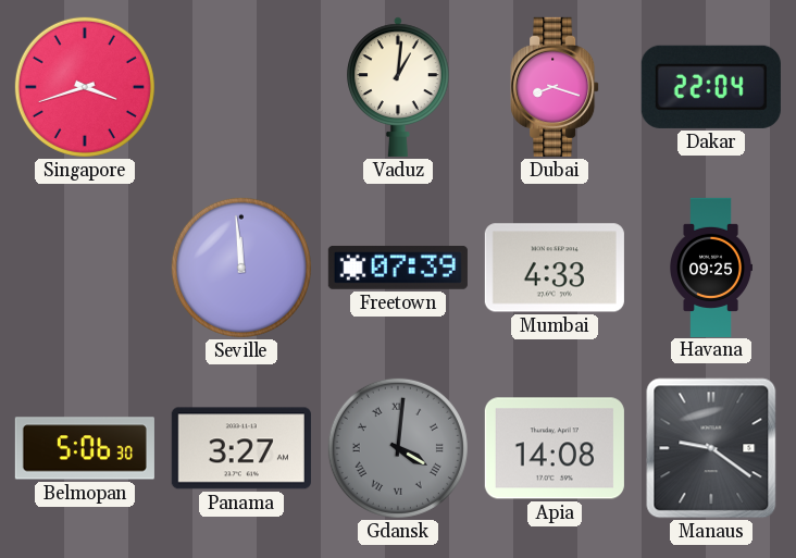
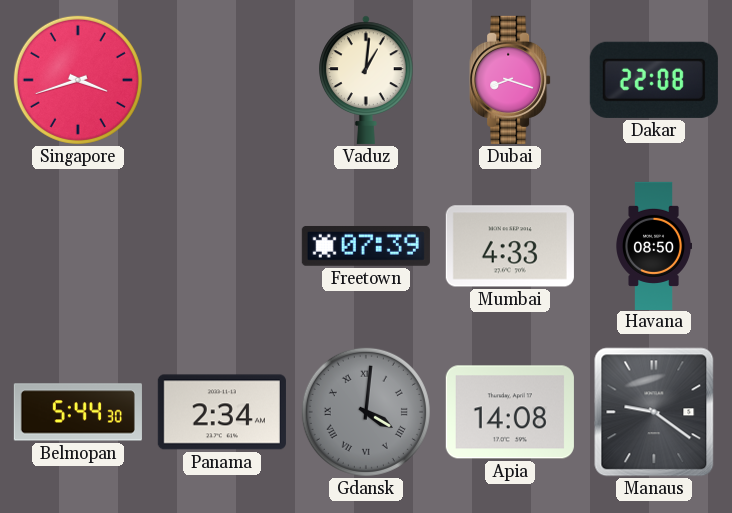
Dakar: 22:04 -> 22:08 (654, 80)
Seville: 11:59 -> none (241, 268)
Havana: 09:25 -> 08:50 (654, 246)
Belmopan: 5:06 -> 5:44 (78, 412)
Panama: 3:27 -> 2:34 (222, 412)
